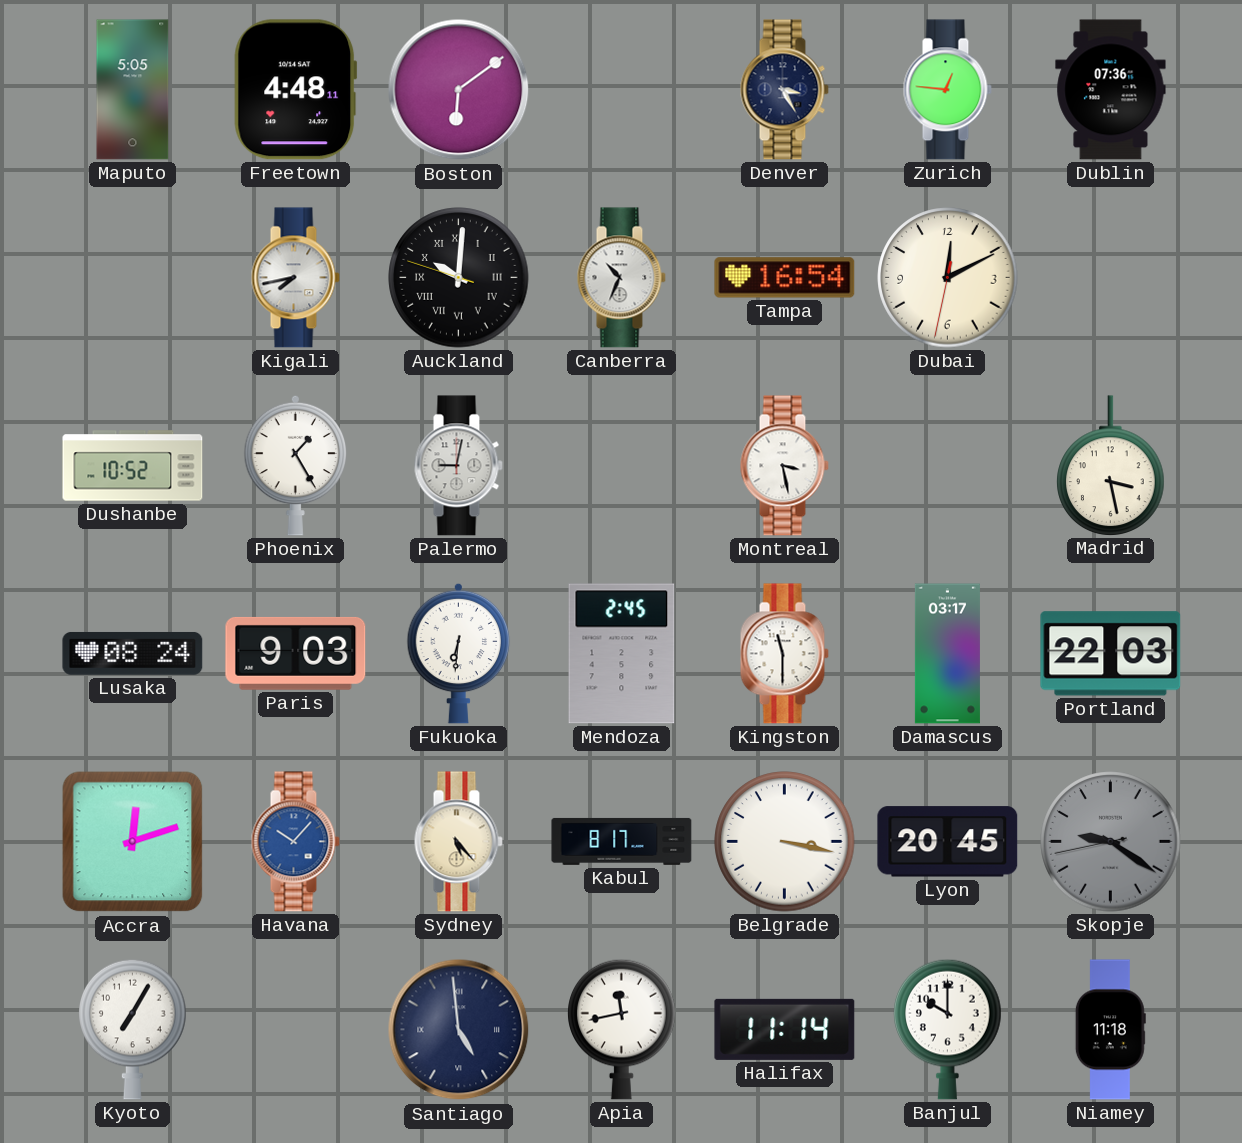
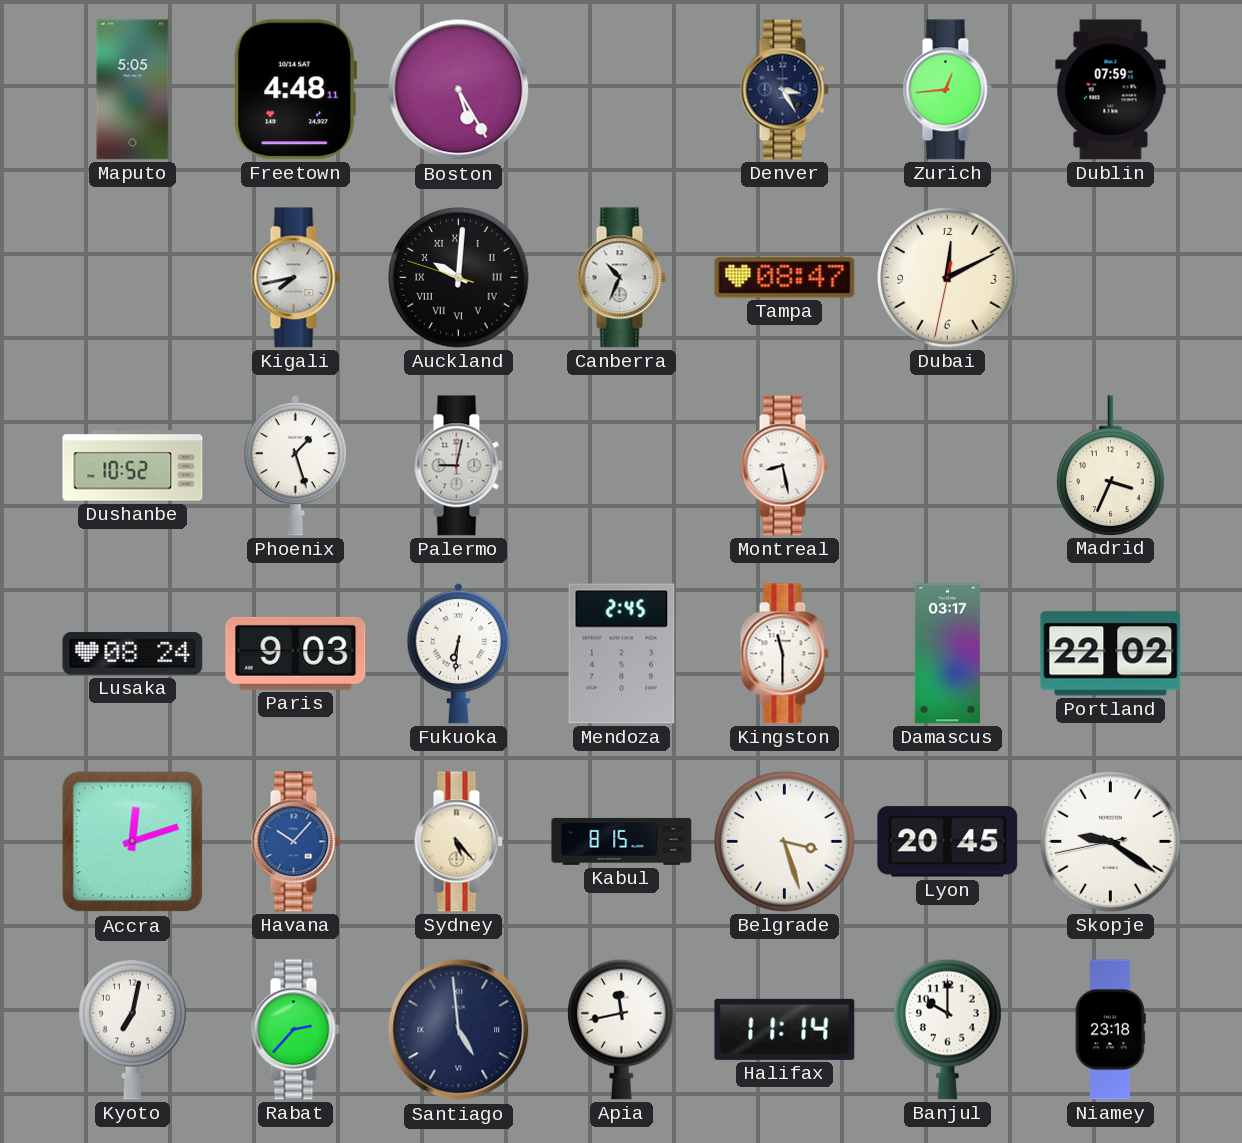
Boston: 6:09 -> 5:25 (459, 90)
Zurich: 12:46 -> 12:44 (947, 90)
Dublin: 07:36 -> 07:59 (1111, 90)
Tampa: 16:54 -> 08:47 (785, 278)
Phoenix: 1:25 -> 1:27 (296, 465)
Montreal: 3:28 -> 8:28 (784, 466)
Madrid: 3:28 -> 3:34 (1111, 465)
Portland: 22:03 -> 22:02 (1111, 654)
Kabul: 8:17 -> 8:15 (622, 841)
Belgrade: 3:17 -> 3:27 (785, 842)
Skopje dial: grey -> white (1111, 842)
Kyoto: 7:05 -> 7:02 (133, 1029)
Rabat: none -> 2:37 (295, 1030)
Niamey: 11:18 -> 23:18 (1110, 1030)
